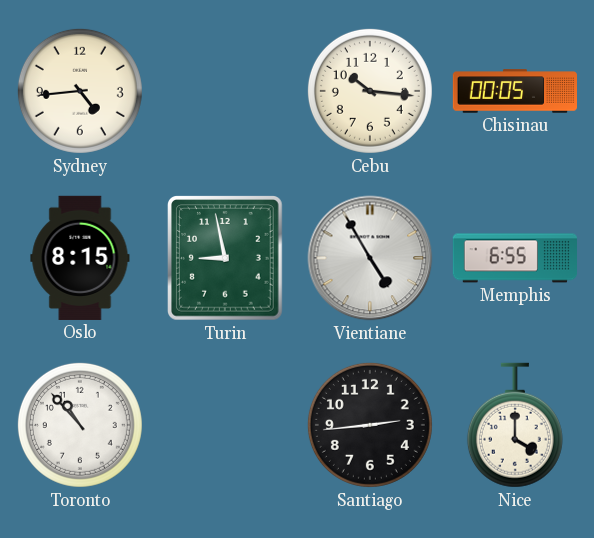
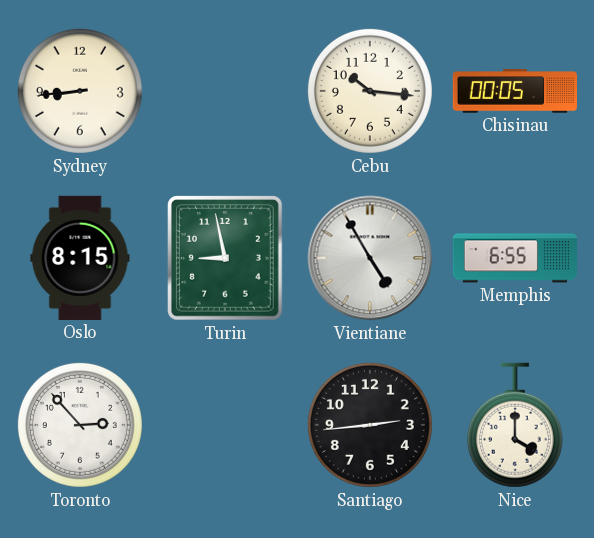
Sydney: 4:44 -> 8:44 (80, 91)
Toronto: 10:53 -> 2:53 (80, 425)
